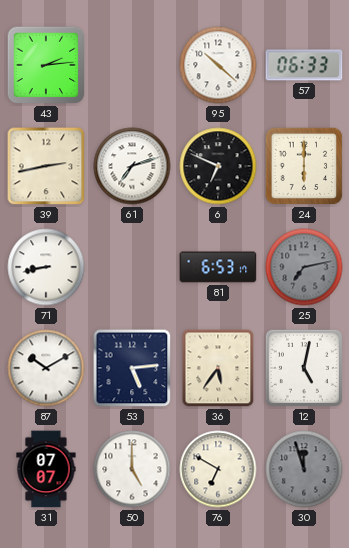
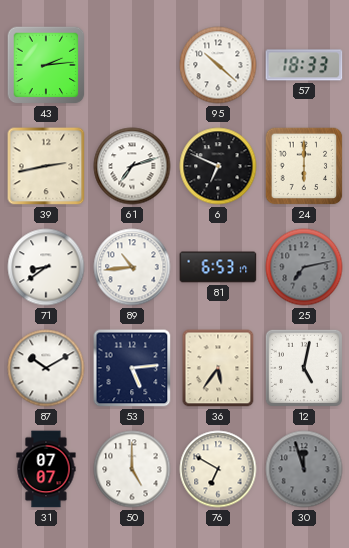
57: 06:33 -> 18:33 (304, 65)
71: 8:43 -> 8:39 (46, 267)
89: none -> 10:44 (132, 267)
